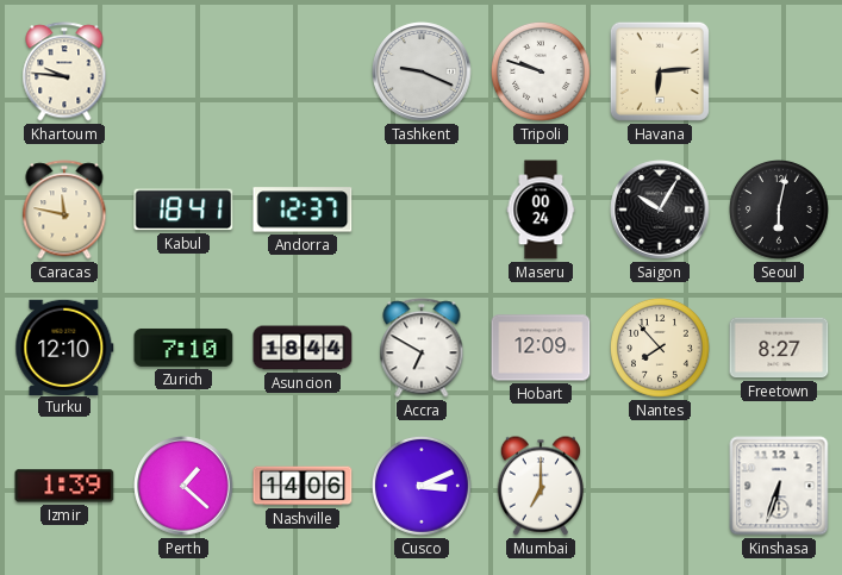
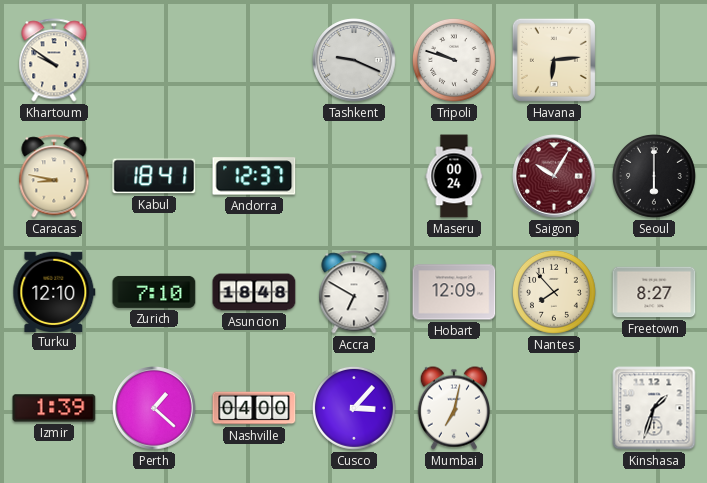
Khartoum: 9:46 -> 9:51 (54, 60)
Caracas: 11:47 -> 8:47 (54, 176)
Saigon dial: black -> burgundy (554, 176)
Seoul: 6:02 -> 6:00 (655, 177)
Asuncion: 18:44 -> 18:48 (254, 292)
Nashville: 14:06 -> 04:00 (254, 408)
Cusco: 3:11 -> 3:07 (355, 409)
Mumbai: 7:00 -> 7:02 (453, 408)
Kinshasa: 6:33 -> 1:33 (654, 408)
